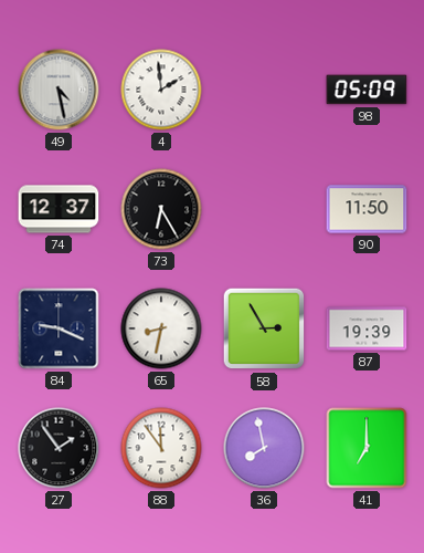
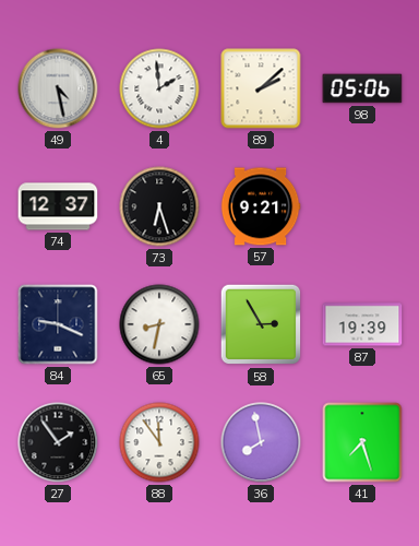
89: none -> 2:08 (261, 88)
98: 05:09 -> 05:06 (362, 88)
73: 6:25 -> 6:27 (159, 206)
57: none -> 9:21 (261, 206)
90: 11:50 -> none (367, 209)
41: 7:00 -> 7:27 (362, 442)
